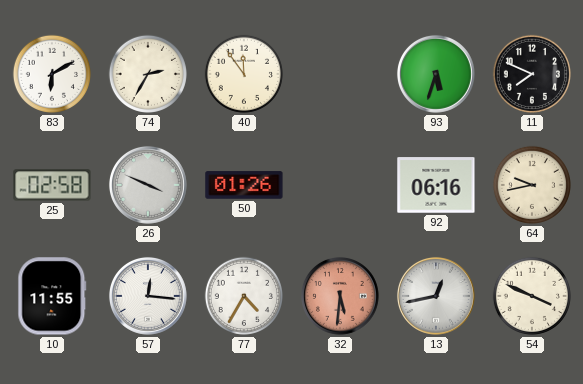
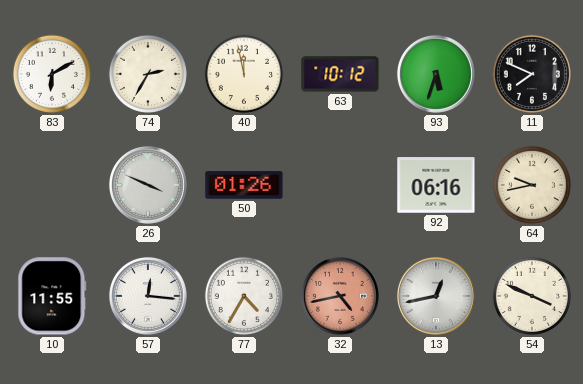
40: 11:54 -> 11:58 (244, 74)
63: none -> 10:12 (340, 74)
25: 02:58 -> none (52, 185)
32: 5:31 -> 4:43 (340, 296)
